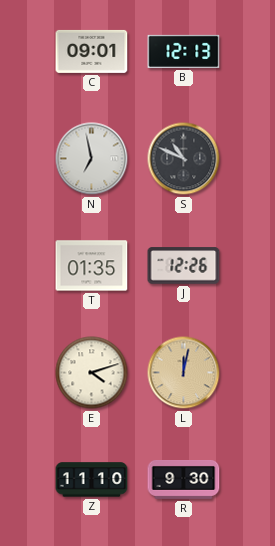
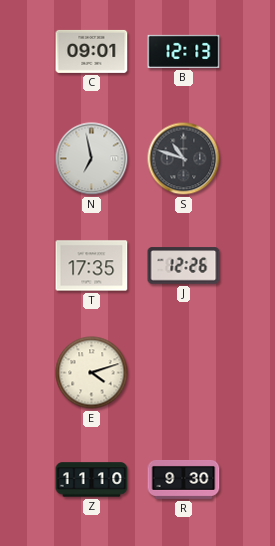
S: 10:49 -> 10:48 (184, 159)
T: 01:35 -> 17:35 (92, 266)
L: 12:02 -> none (184, 373)
